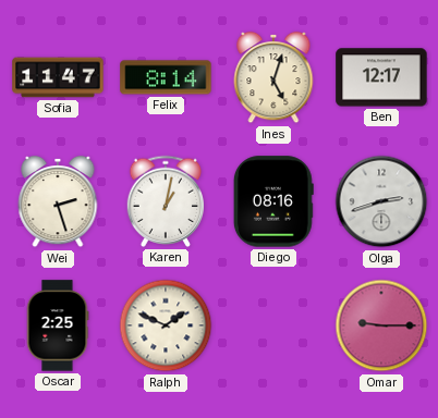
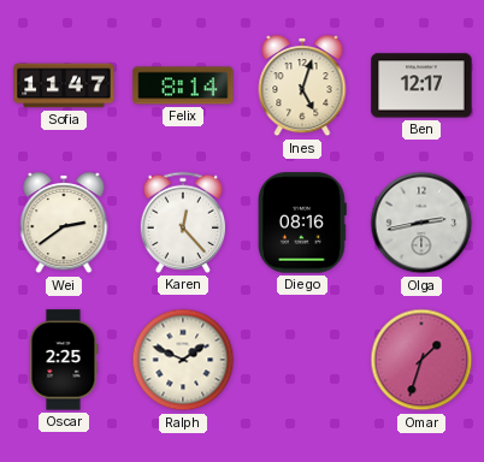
Wei: 2:27 -> 2:39 (64, 223)
Karen: 1:02 -> 12:23 (183, 223)
Olga: 2:42 -> 2:43 (421, 223)
Omar: 9:15 -> 1:33 (421, 360)
